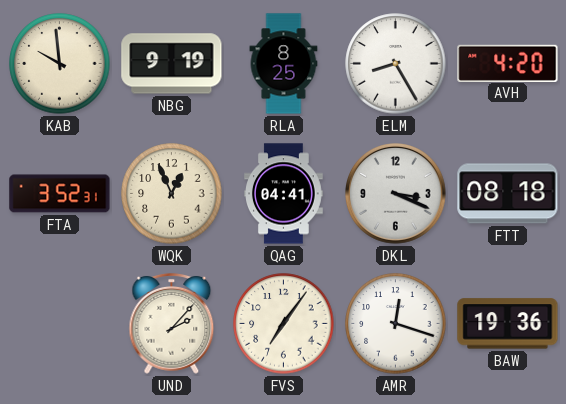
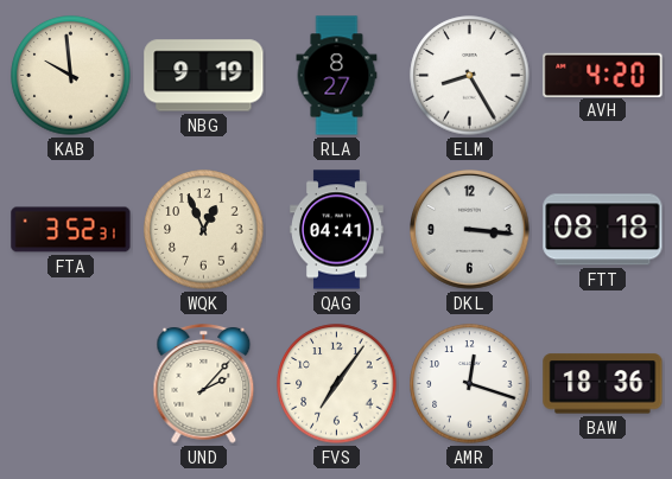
RLA: 8:25 -> 8:27 (337, 76)
DKL: 3:19 -> 3:16 (470, 230)
BAW: 19:36 -> 18:36 (603, 384)
